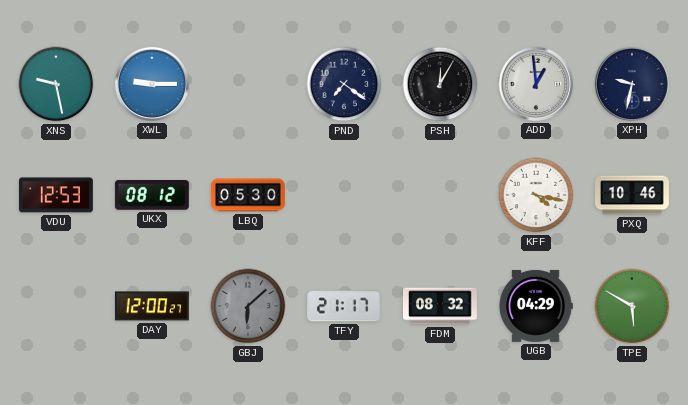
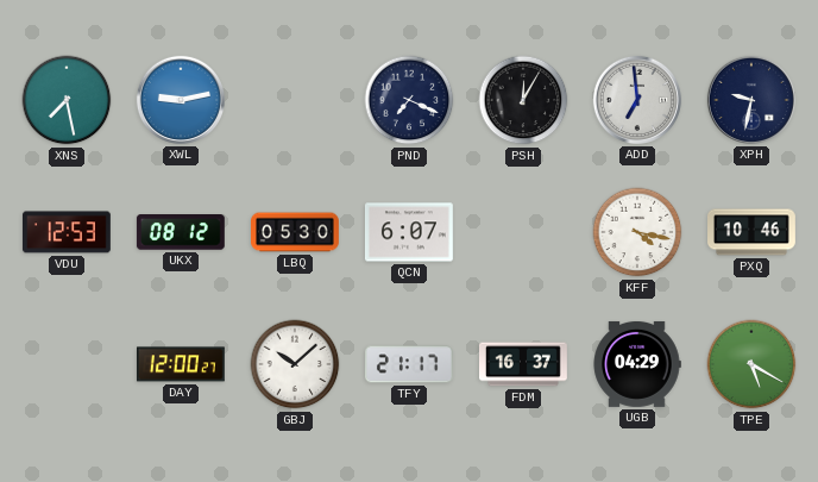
XNS: 9:28 -> 7:28 (67, 100)
XWL: 9:15 -> 9:13 (181, 100)
PND: 7:21 -> 7:19 (409, 100)
ADD: 12:59 -> 6:59 (637, 100)
QCN: none -> 6:07 (409, 232)
GBJ: 6:08 -> 10:08 (295, 364)
GBJ dial: grey -> white (295, 364)
FDM: 08:32 -> 16:37 (524, 364)
TPE: 5:50 -> 5:20 (751, 364)
